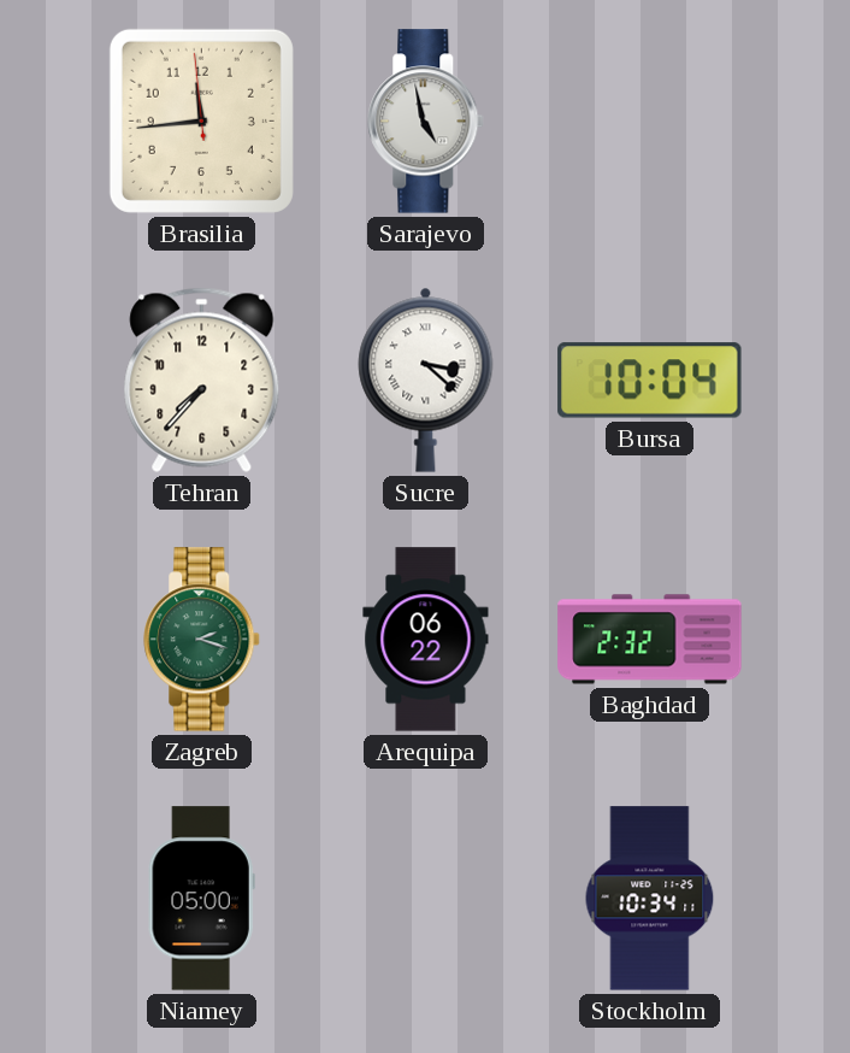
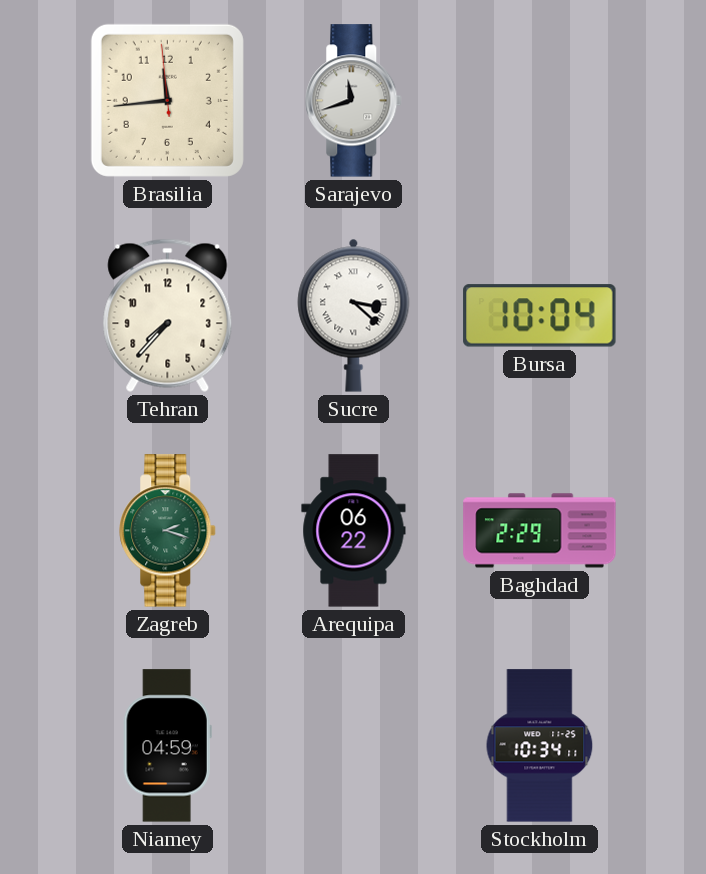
Sarajevo: 4:58 -> 11:42 (354, 101)
Baghdad: 2:32 -> 2:29 (540, 531)
Niamey: 05:00 -> 04:59 (167, 746)
